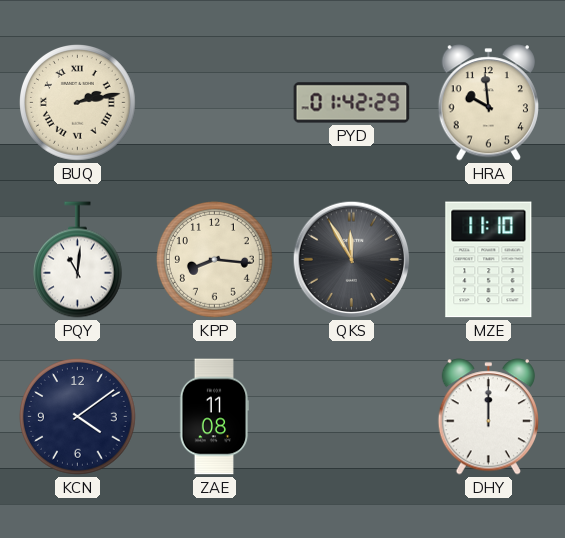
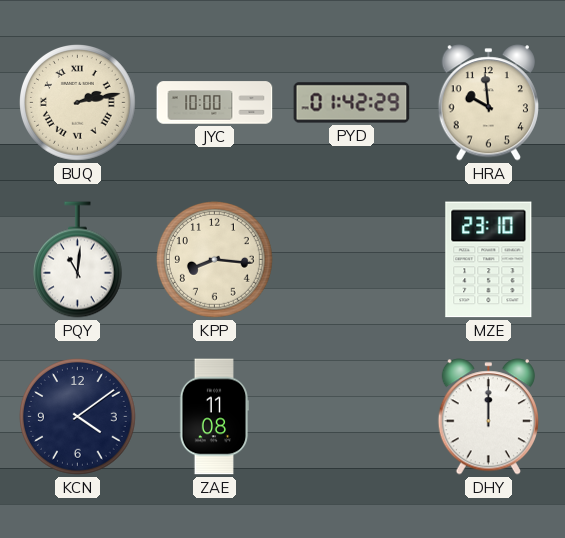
JYC: none -> 10:00 (215, 103)
QKS: 11:55 -> none (352, 260)
MZE: 11:10 -> 23:10 (489, 260)
